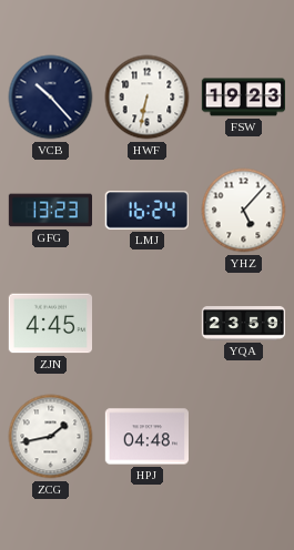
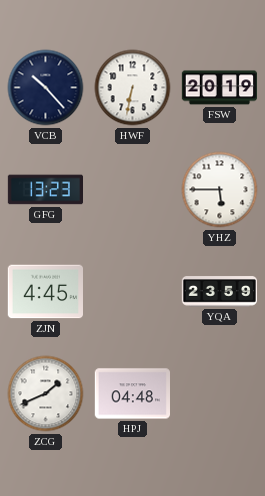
FSW: 19:23 -> 20:19 (219, 88)
LMJ: 16:24 -> none (146, 211)
YHZ: 5:07 -> 5:45 (220, 190)
ZCG: 1:43 -> 1:41 (46, 394)
